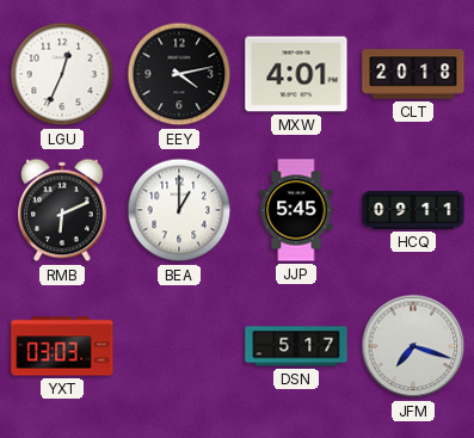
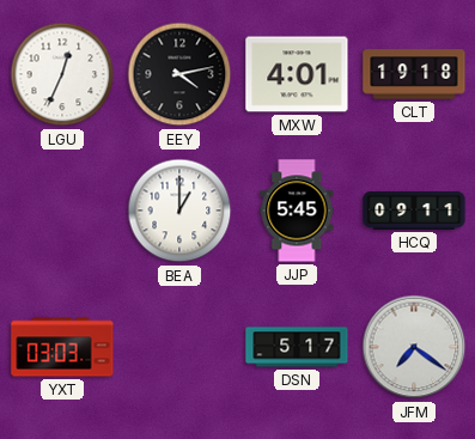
CLT: 20:18 -> 19:18 (414, 74)
RMB: 6:11 -> none (63, 210)
JFM: 7:18 -> 7:21 (414, 347)
